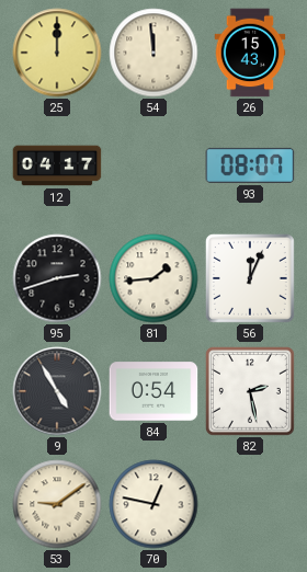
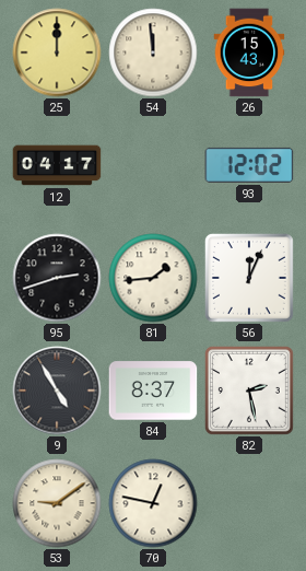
93: 08:07 -> 12:02 (249, 165)
84: 0:54 -> 8:37 (153, 391)
